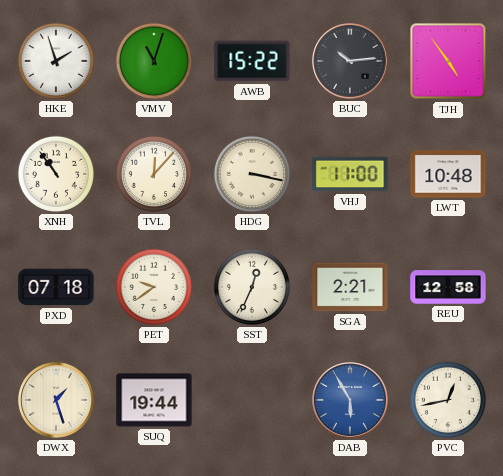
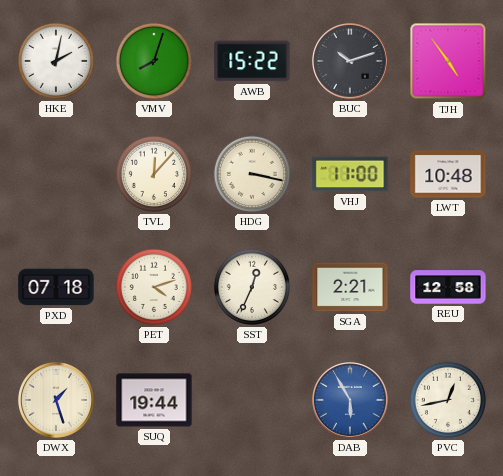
HKE: 1:57 -> 2:02 (56, 61)
VMV: 11:03 -> 8:03 (154, 61)
BUC: 10:14 -> 10:12 (351, 62)
XNH: 10:54 -> none (56, 174)
PET: 9:39 -> 4:12 (154, 287)
